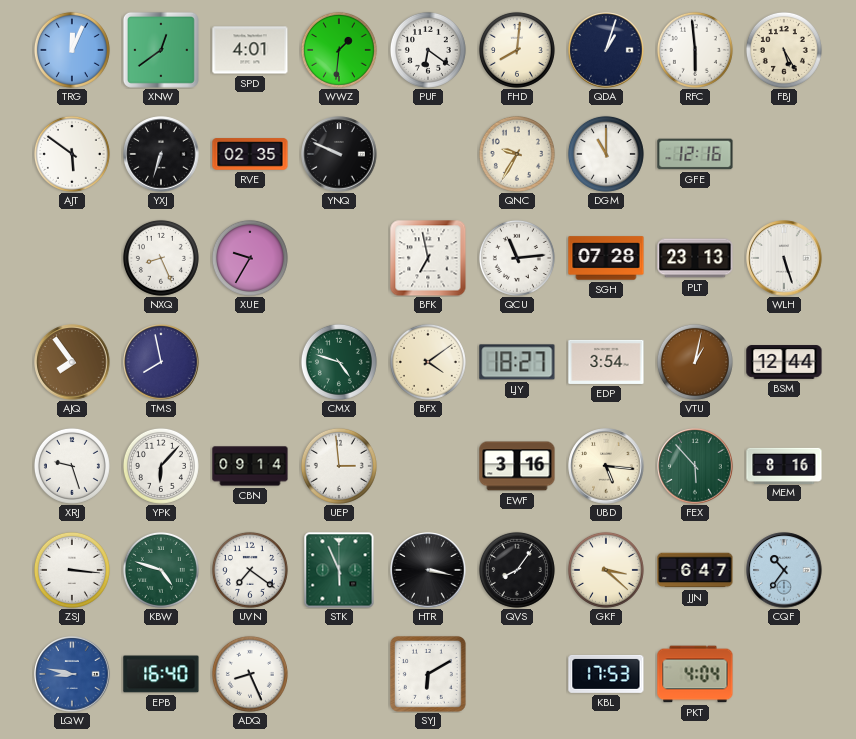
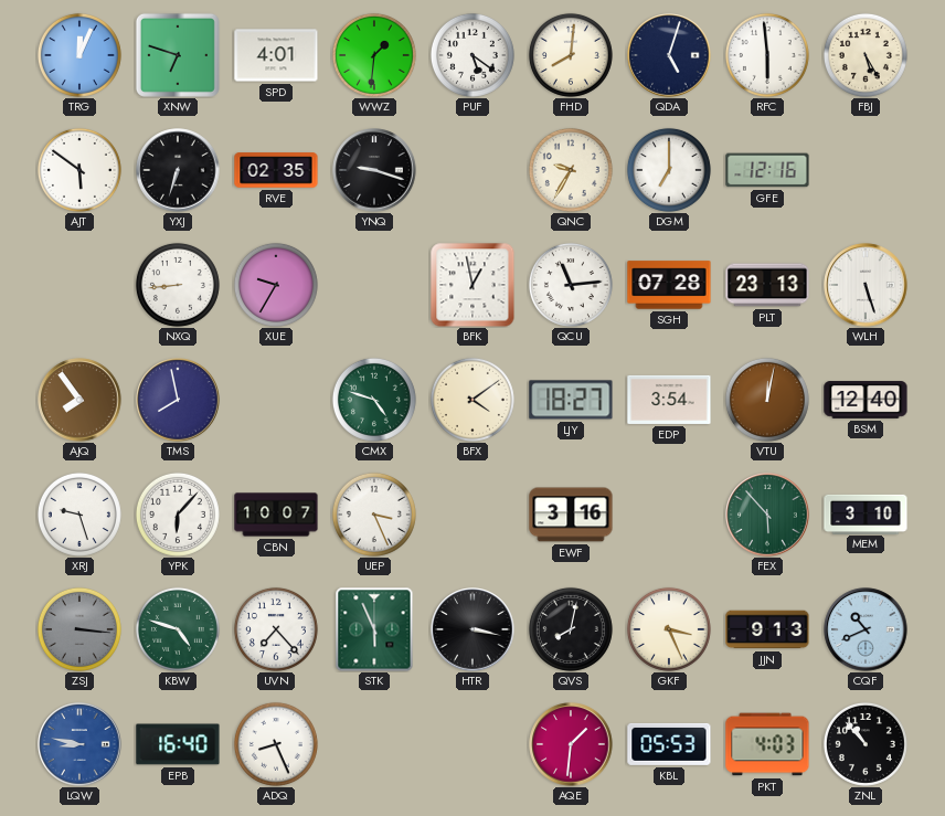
XNW: 12:39 -> 6:48 (178, 55)
PUF: 6:21 -> 5:21 (473, 55)
QDA: 1:03 -> 5:03 (669, 55)
YNQ: 9:49 -> 9:18 (374, 170)
DGM: 11:00 -> 7:00 (669, 170)
NXQ: 8:26 -> 8:44 (178, 285)
BFK: 6:58 -> 12:58 (473, 285)
VTU: 1:02 -> 12:02 (767, 400)
BSM: 12:44 -> 12:40 (866, 400)
CBN: 09:14 -> 10:07 (276, 515)
UEP: 2:59 -> 3:26 (374, 515)
UBD: 5:16 -> none (606, 466)
MEM: 8:16 -> 3:10 (866, 513)
ZSJ dial: white -> grey (79, 629)
UVN: 7:21 -> 7:23 (276, 629)
QVS: 8:06 -> 8:02 (571, 629)
GKF: 3:22 -> 3:26 (669, 629)
JJN: 6:47 -> 9:13 (767, 629)
CQF: 10:36 -> 10:41 (866, 629)
SYJ: 6:10 -> none (428, 674)
AQE: none -> 1:31 (571, 744)
KBL: 17:53 -> 05:53 (669, 744)
PKT: 4:04 -> 4:03 (767, 744)
ZNL: none -> 10:53 (866, 744)
